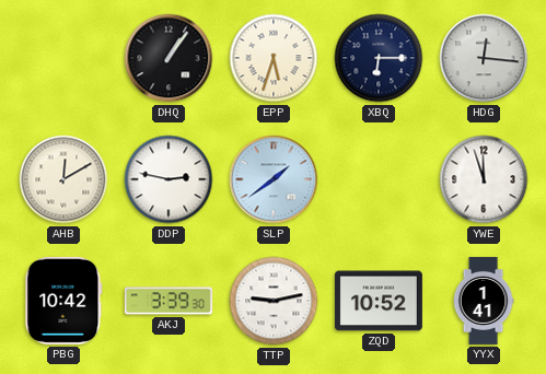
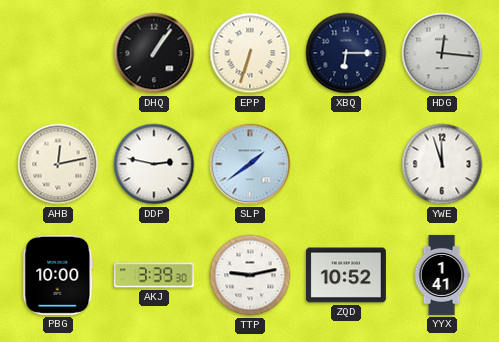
EPP: 5:33 -> 6:33 (250, 53)
AHB: 12:10 -> 12:13 (58, 164)
PBG: 10:42 -> 10:00 (58, 275)
